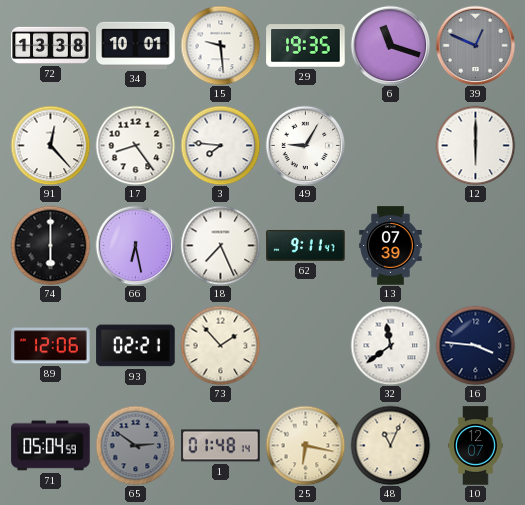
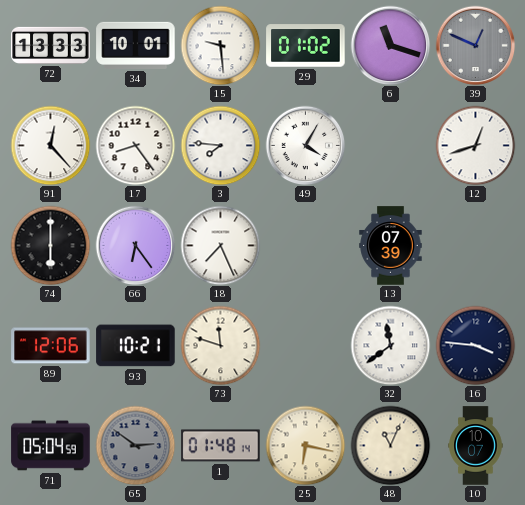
72: 13:38 -> 13:33 (51, 45)
29: 19:35 -> 01:02 (306, 46)
49: 9:05 -> 4:05 (305, 145)
12: 6:00 -> 12:42 (475, 145)
66: 6:28 -> 6:24 (135, 245)
62: 9:11 -> none (306, 245)
93: 02:21 -> 10:21 (136, 346)
73: 1:53 -> 11:48 (220, 345)
10: 12:07 -> 10:07 (476, 446)
